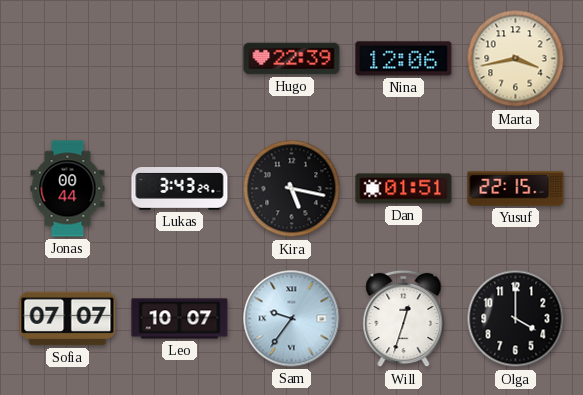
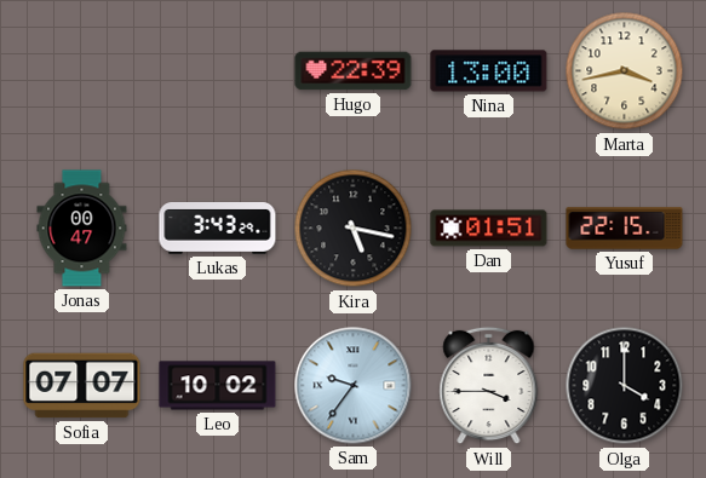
Nina: 12:06 -> 13:00 (489, 71)
Jonas: 00:44 -> 00:47 (82, 229)
Leo: 10:07 -> 10:02 (218, 386)
Will: 12:33 -> 3:45 (489, 386)
